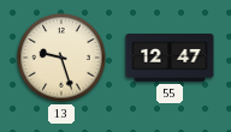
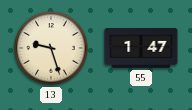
55: 12:47 -> 1:47 (141, 49)
